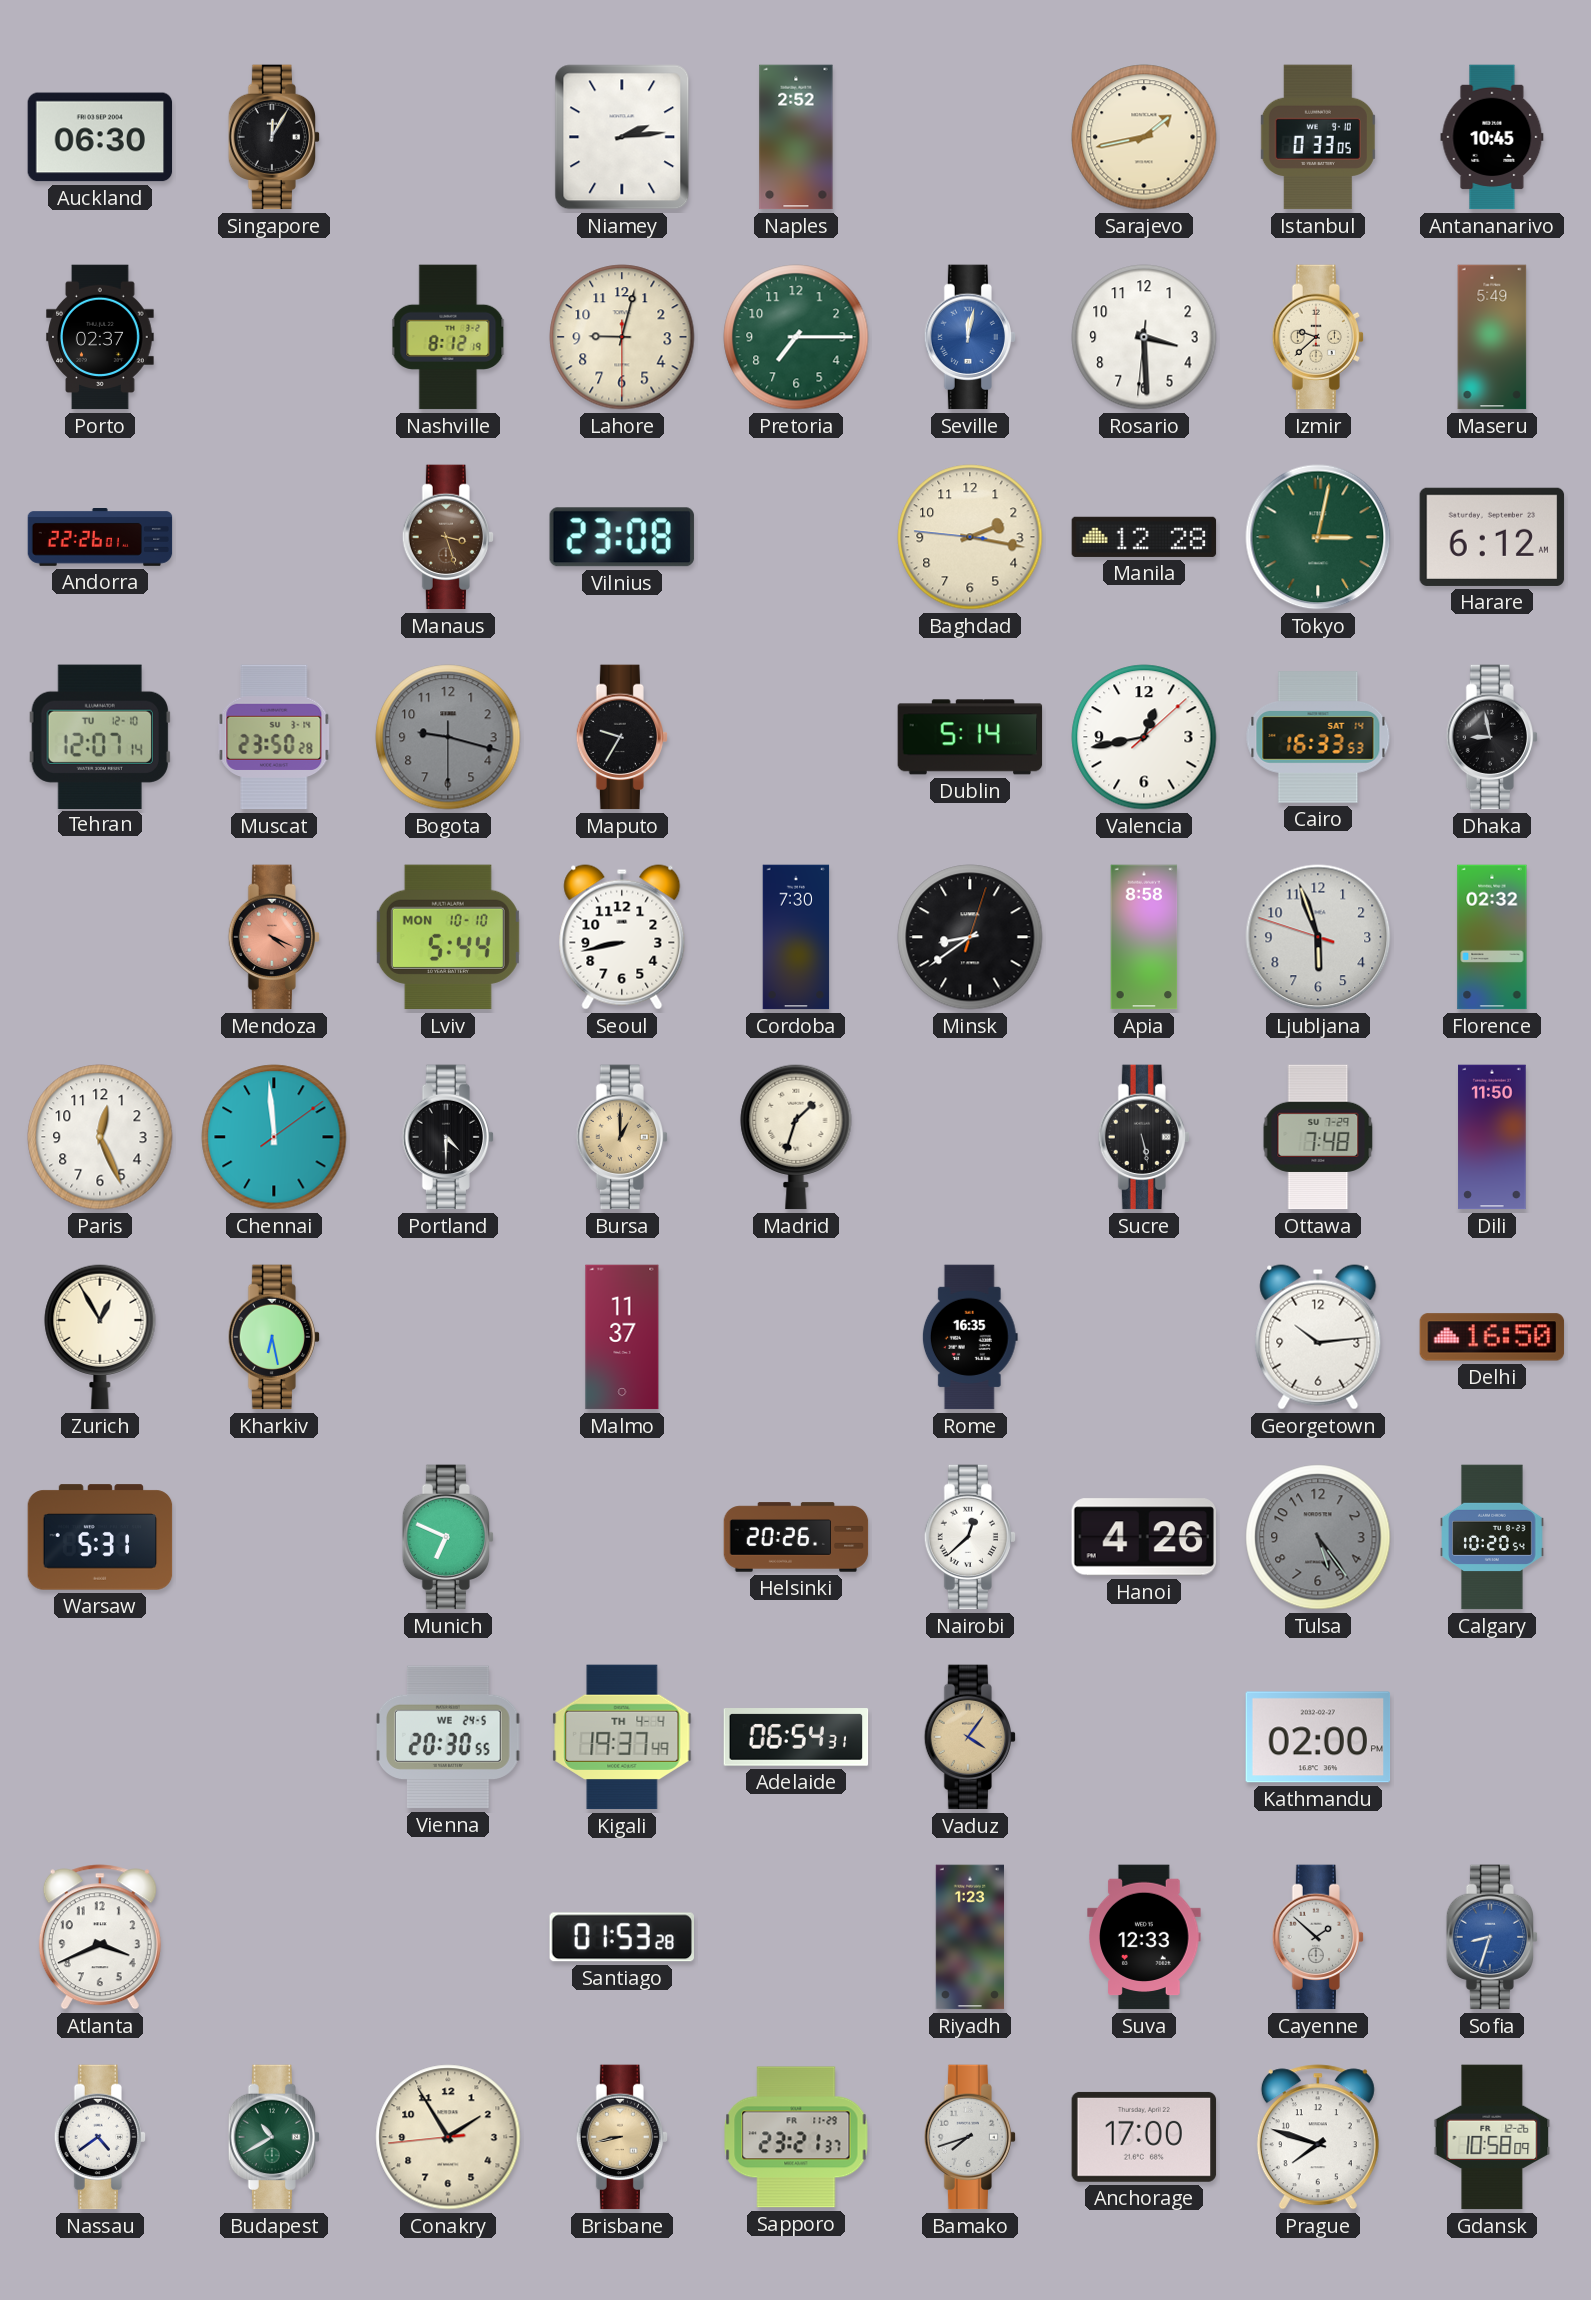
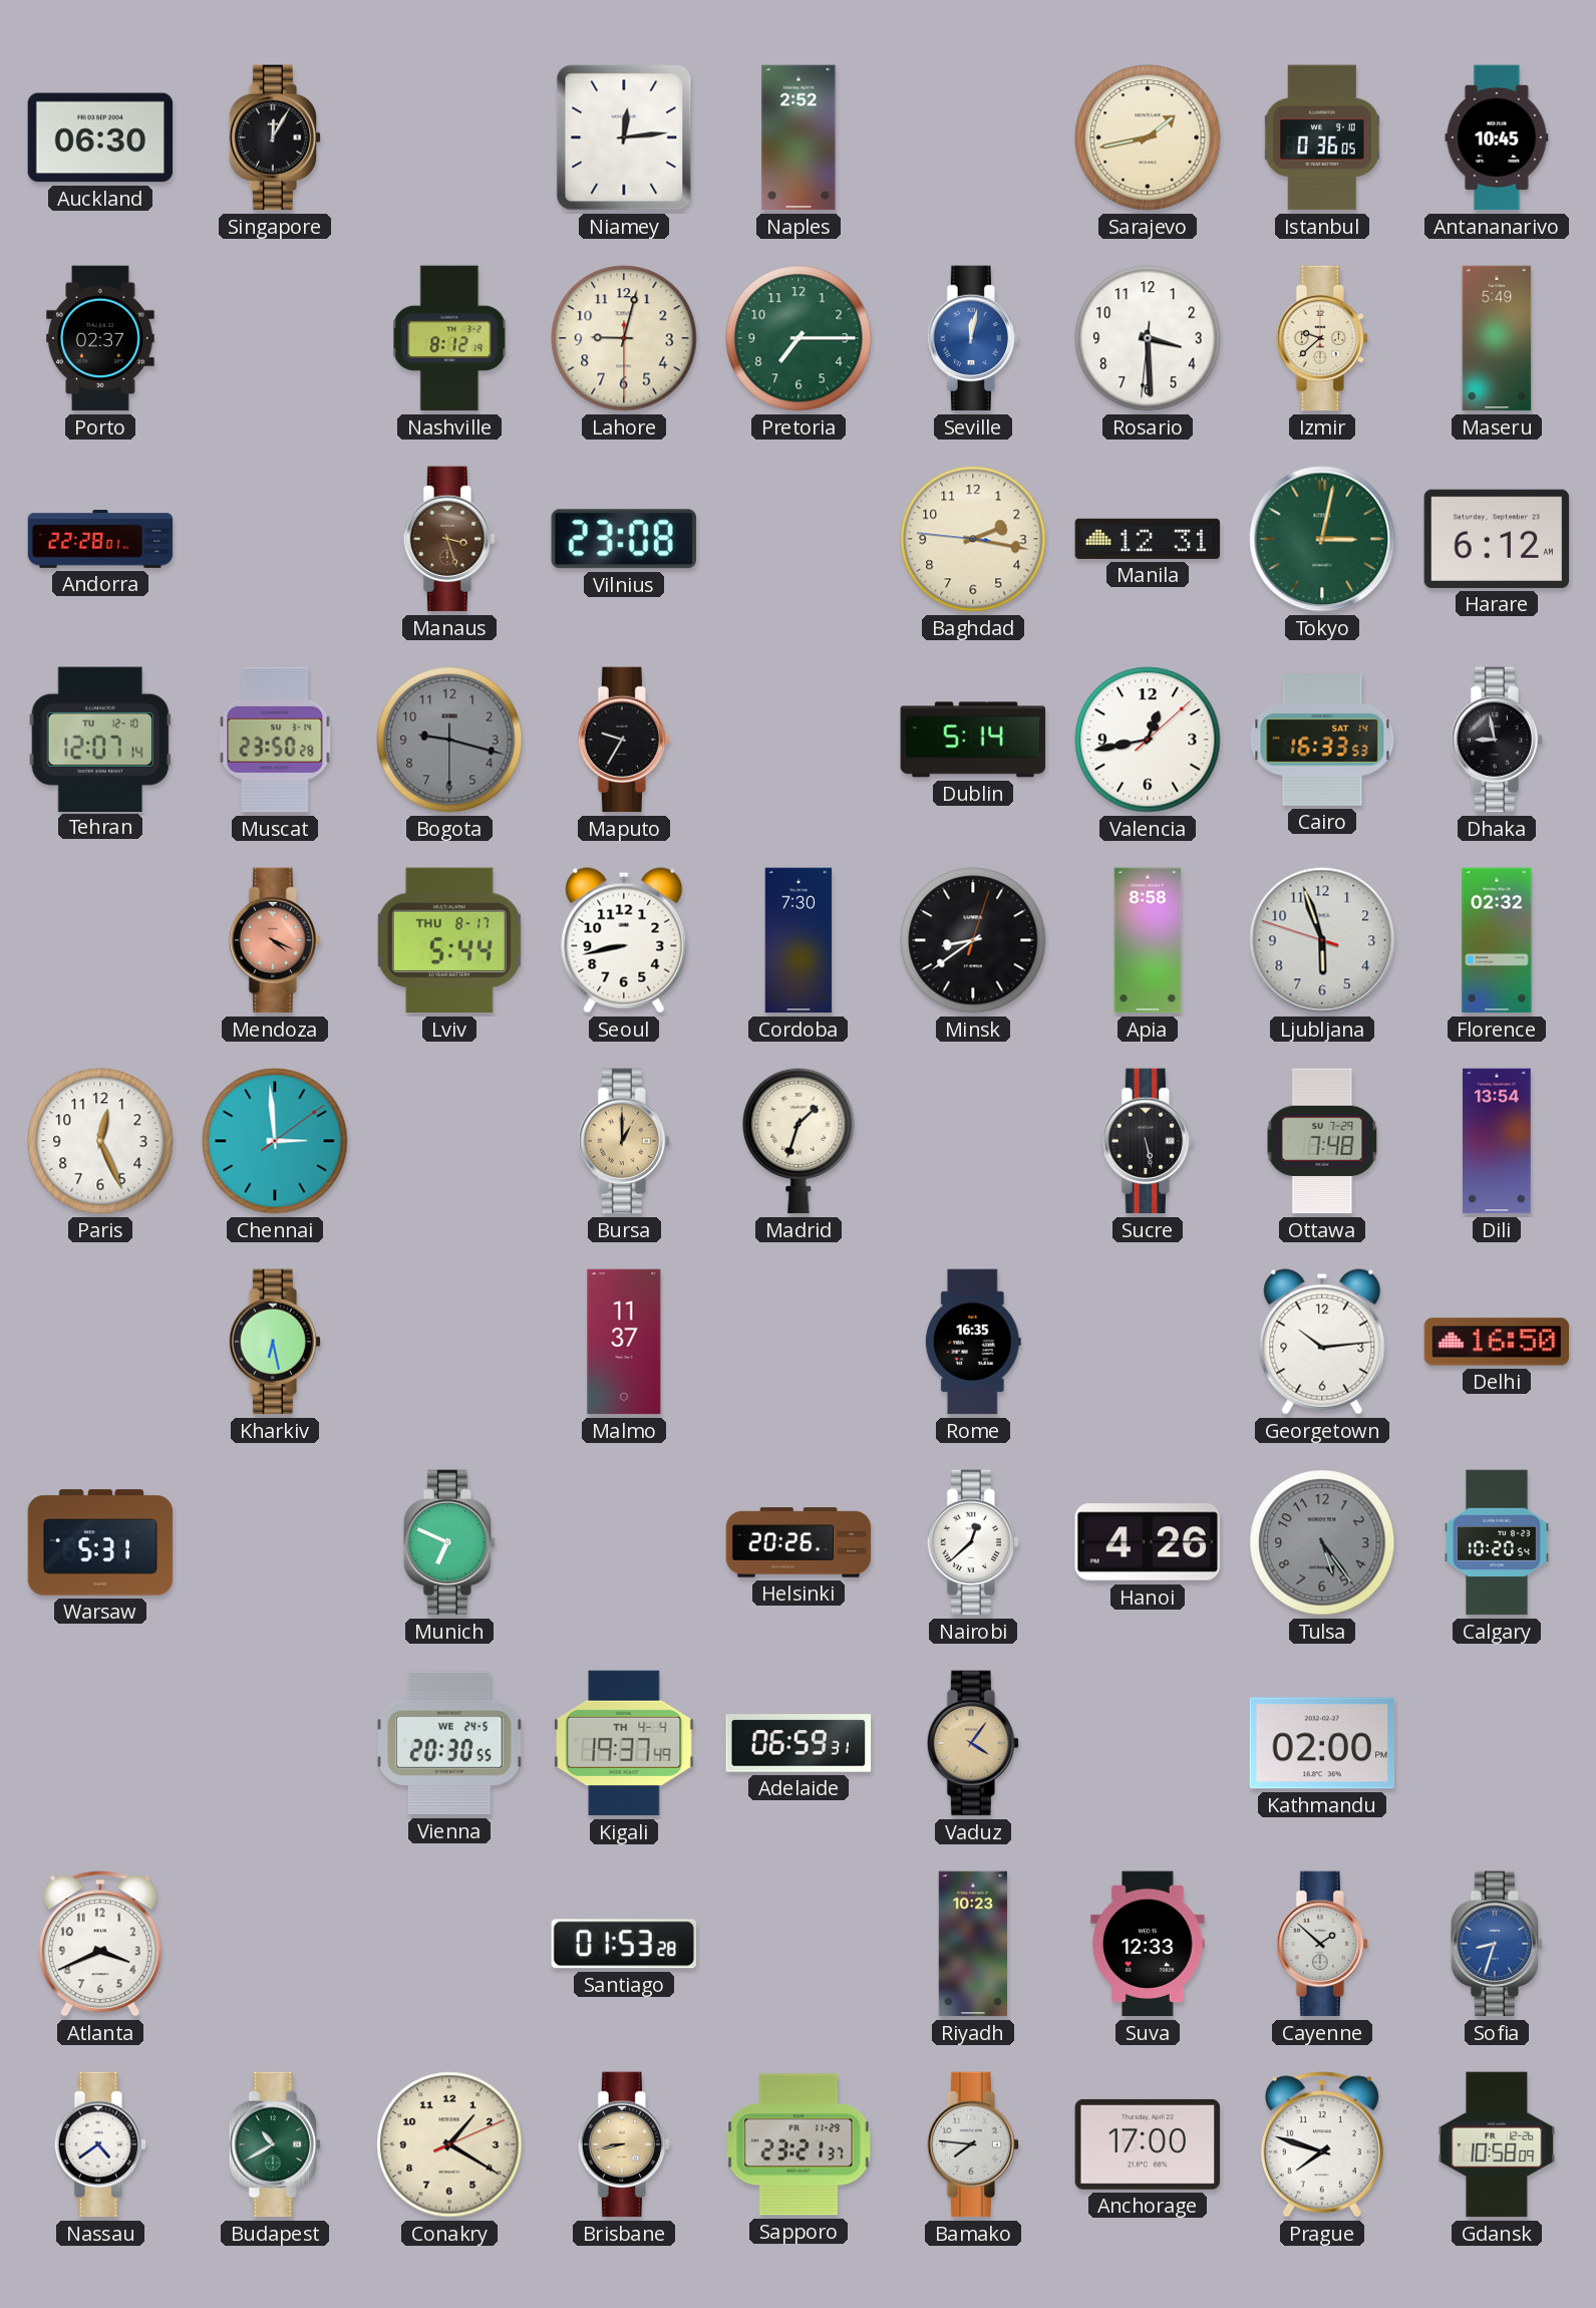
Niamey: 2:14 -> 12:14 (624, 137)
Istanbul: 0:33 -> 0:36 (1322, 137)
Andorra: 22:26 -> 22:28 (100, 540)
Manila: 12:28 -> 12:31 (1148, 539)
Lviv date: MON 10-10 -> THU 8-17 (449, 940)
Chennai: 11:59 -> 2:59 (275, 1141)
Portland: 4:30 -> none (448, 1137)
Dili: 11:50 -> 13:54 (1497, 1141)
Zurich: 12:55 -> none (100, 1337)
Adelaide: 06:54 -> 06:59 (799, 1743)
Riyadh: 1:23 -> 10:23 (972, 1944)
Conakry: 1:54 -> 1:20 (449, 2144)
Bamako: 7:42 -> 7:46 (973, 2144)
